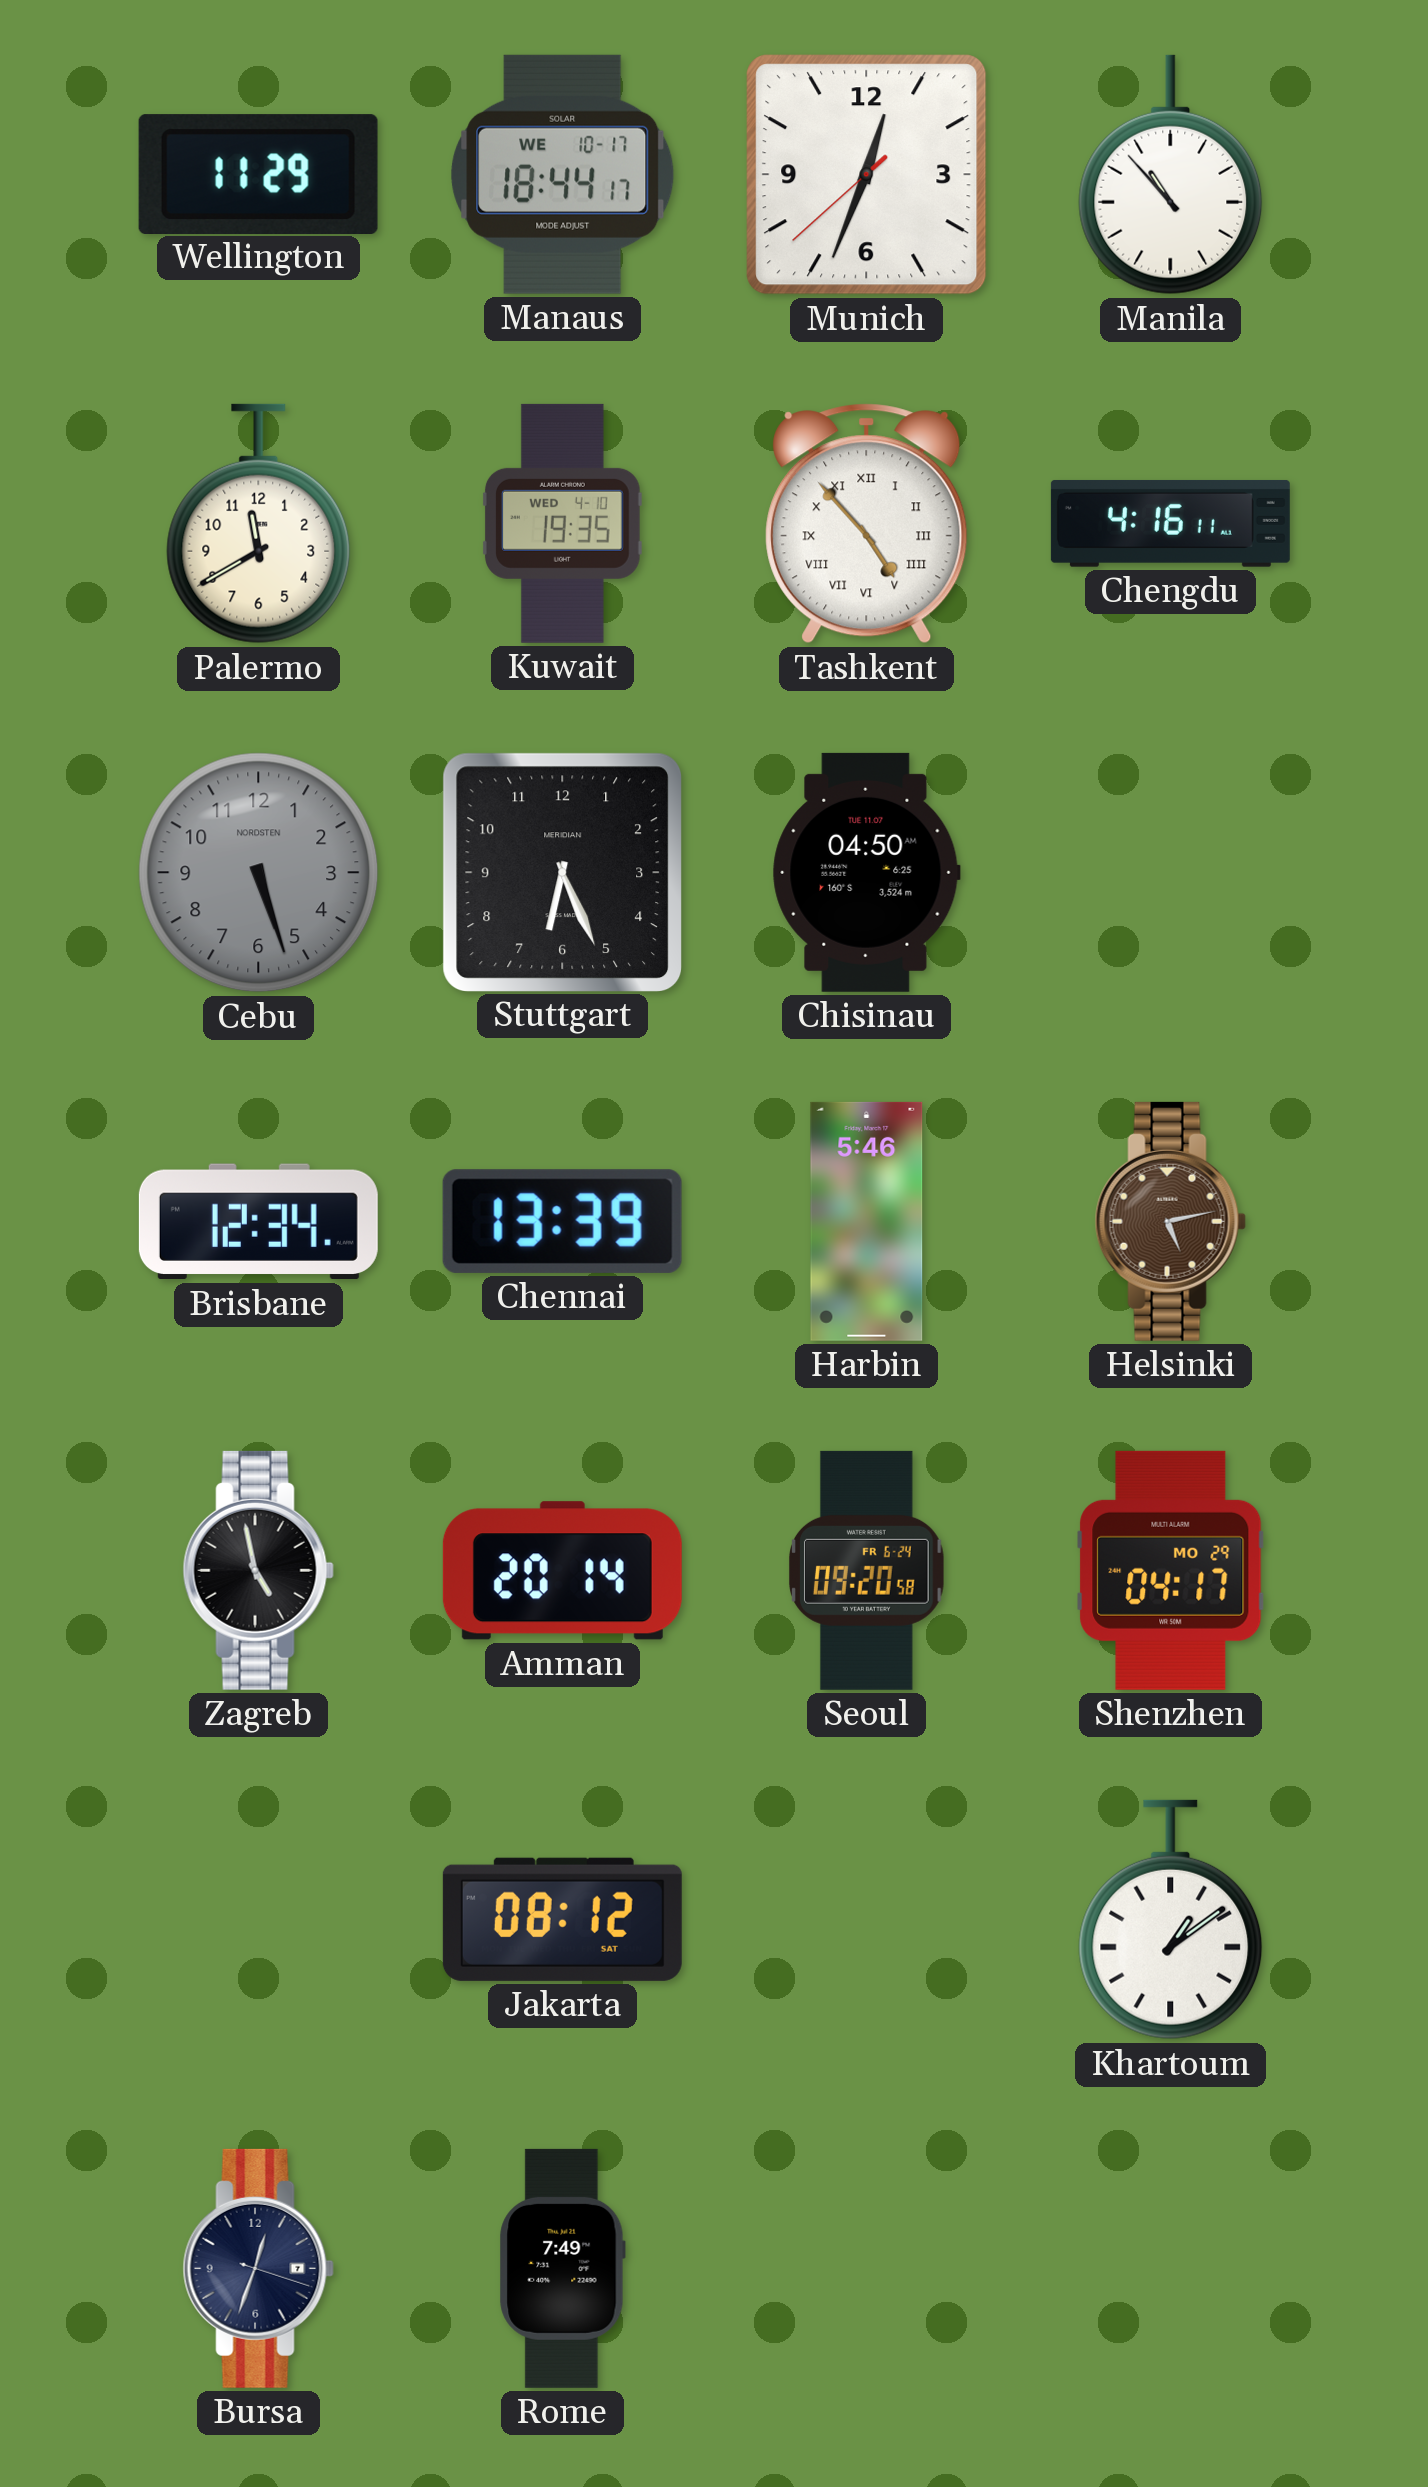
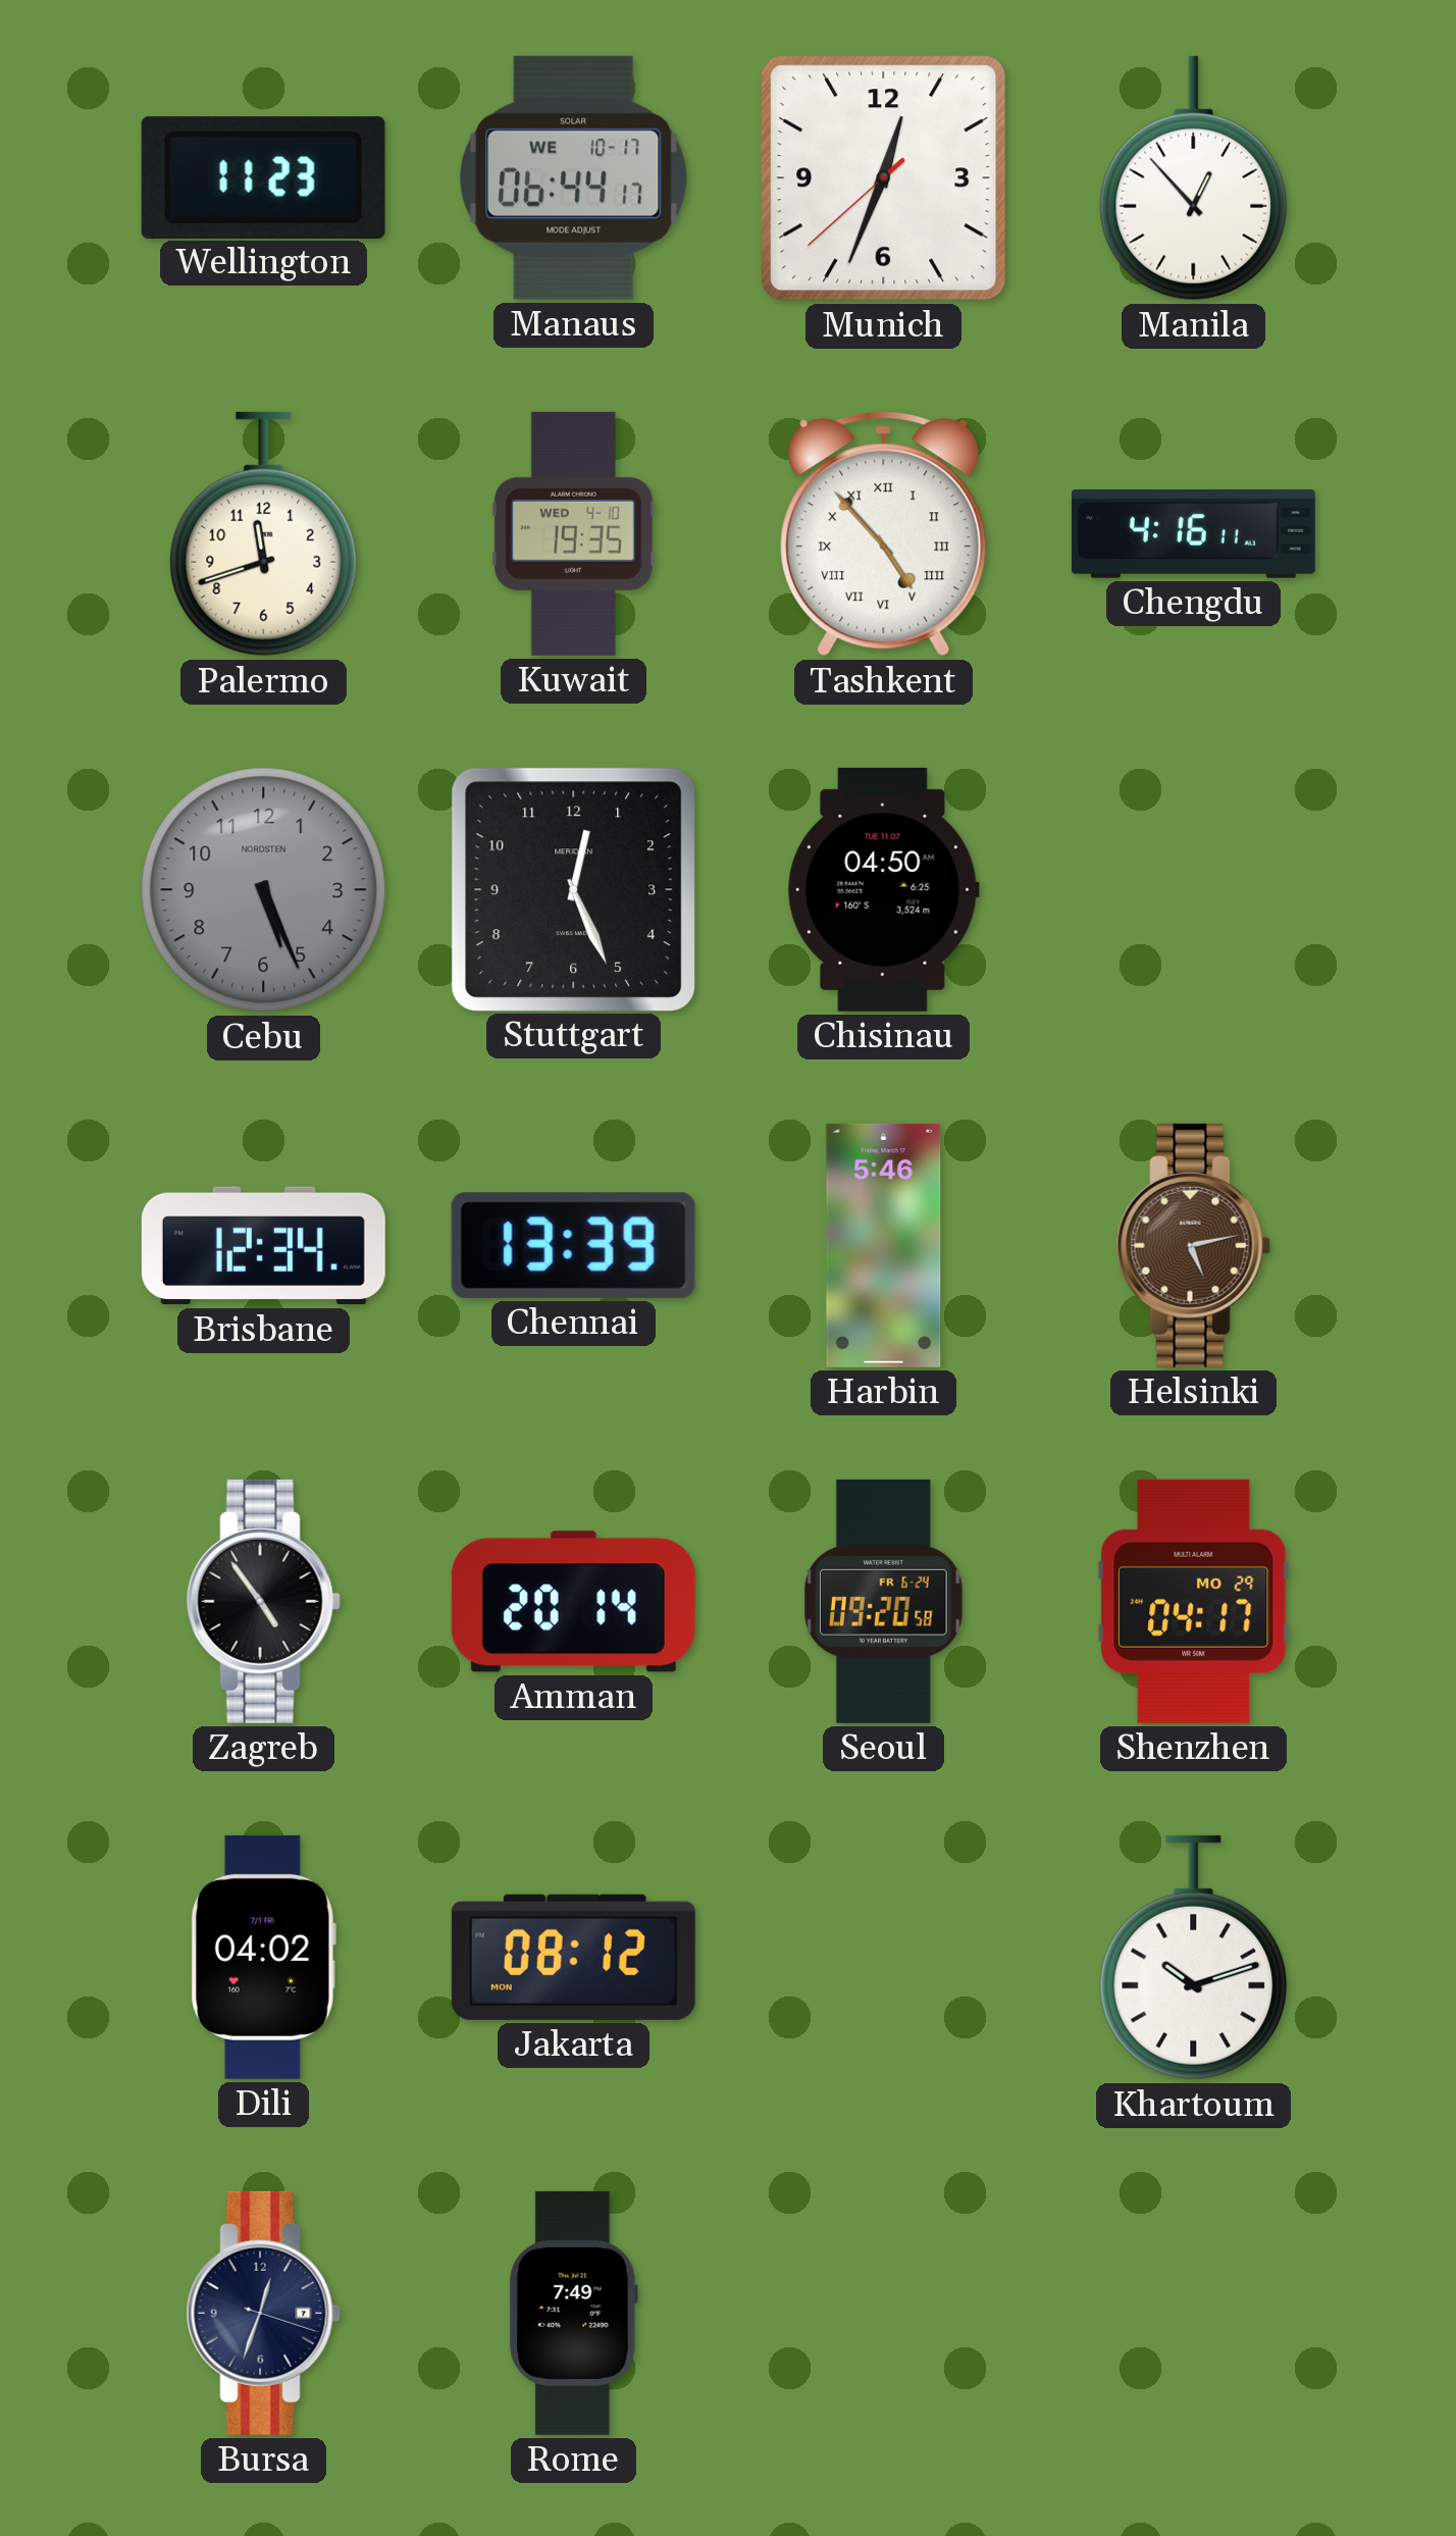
Wellington: 11:29 -> 11:23 (263, 177)
Manaus: 18:44 -> 06:44 (574, 177)
Manila: 10:53 -> 12:53 (1194, 178)
Palermo: 11:40 -> 11:42 (264, 534)
Cebu: 5:27 -> 5:26 (264, 890)
Stuttgart: 6:26 -> 12:26 (573, 889)
Zagreb: 4:58 -> 4:54 (263, 1601)
Dili: none -> 04:02 (263, 1957)
Jakarta date: SAT -> MON (573, 1957)
Khartoum: 1:09 -> 10:12 (1194, 1958)
